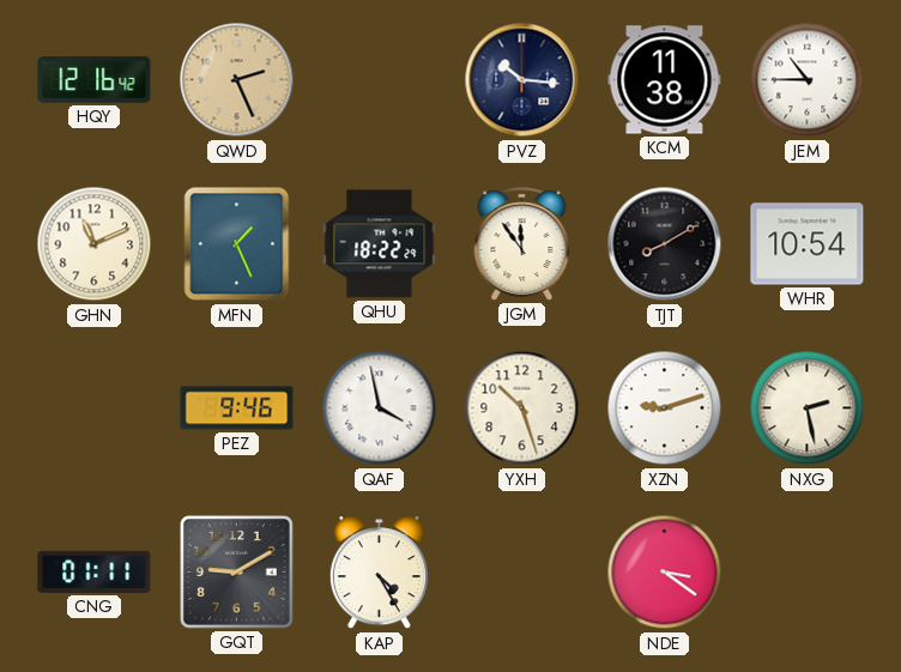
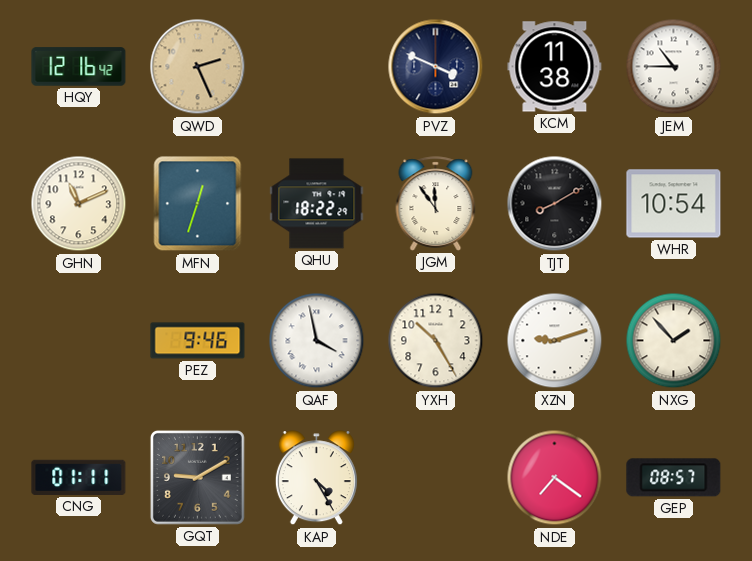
PVZ: 10:16 -> 3:49 (436, 67)
MFN: 1:26 -> 12:33 (198, 204)
YXH: 10:27 -> 10:25 (436, 341)
NXG: 2:28 -> 1:53 (674, 341)
NDE: 3:21 -> 7:21 (555, 478)
GEP: none -> 08:57 (674, 478)
